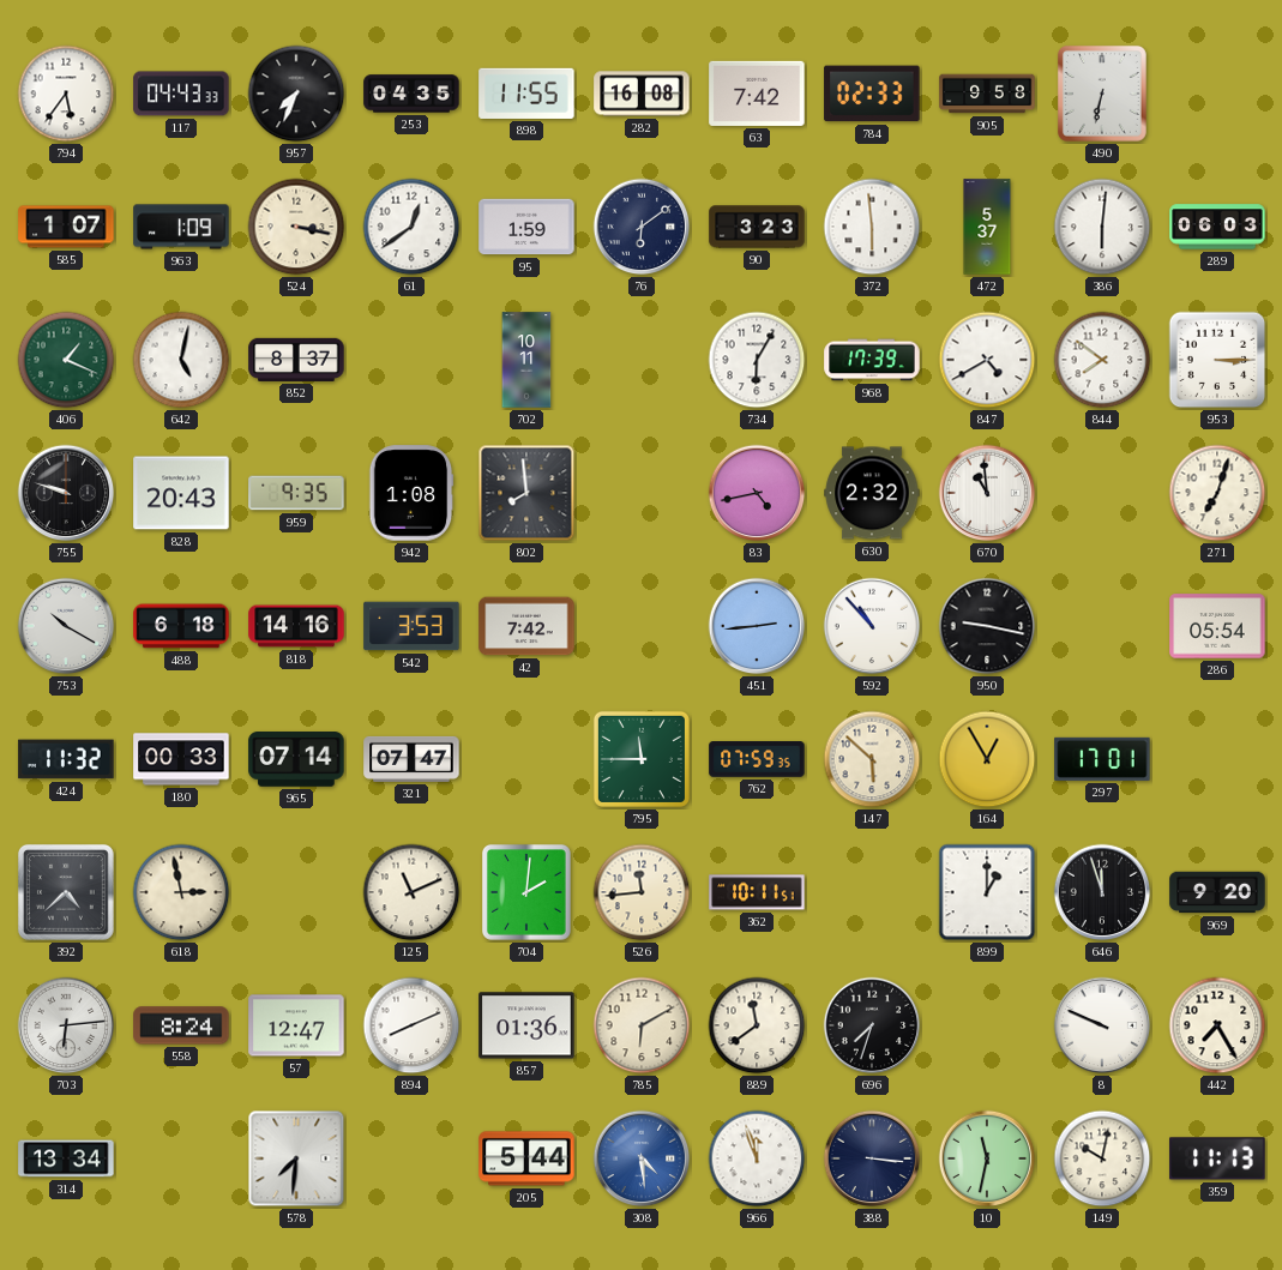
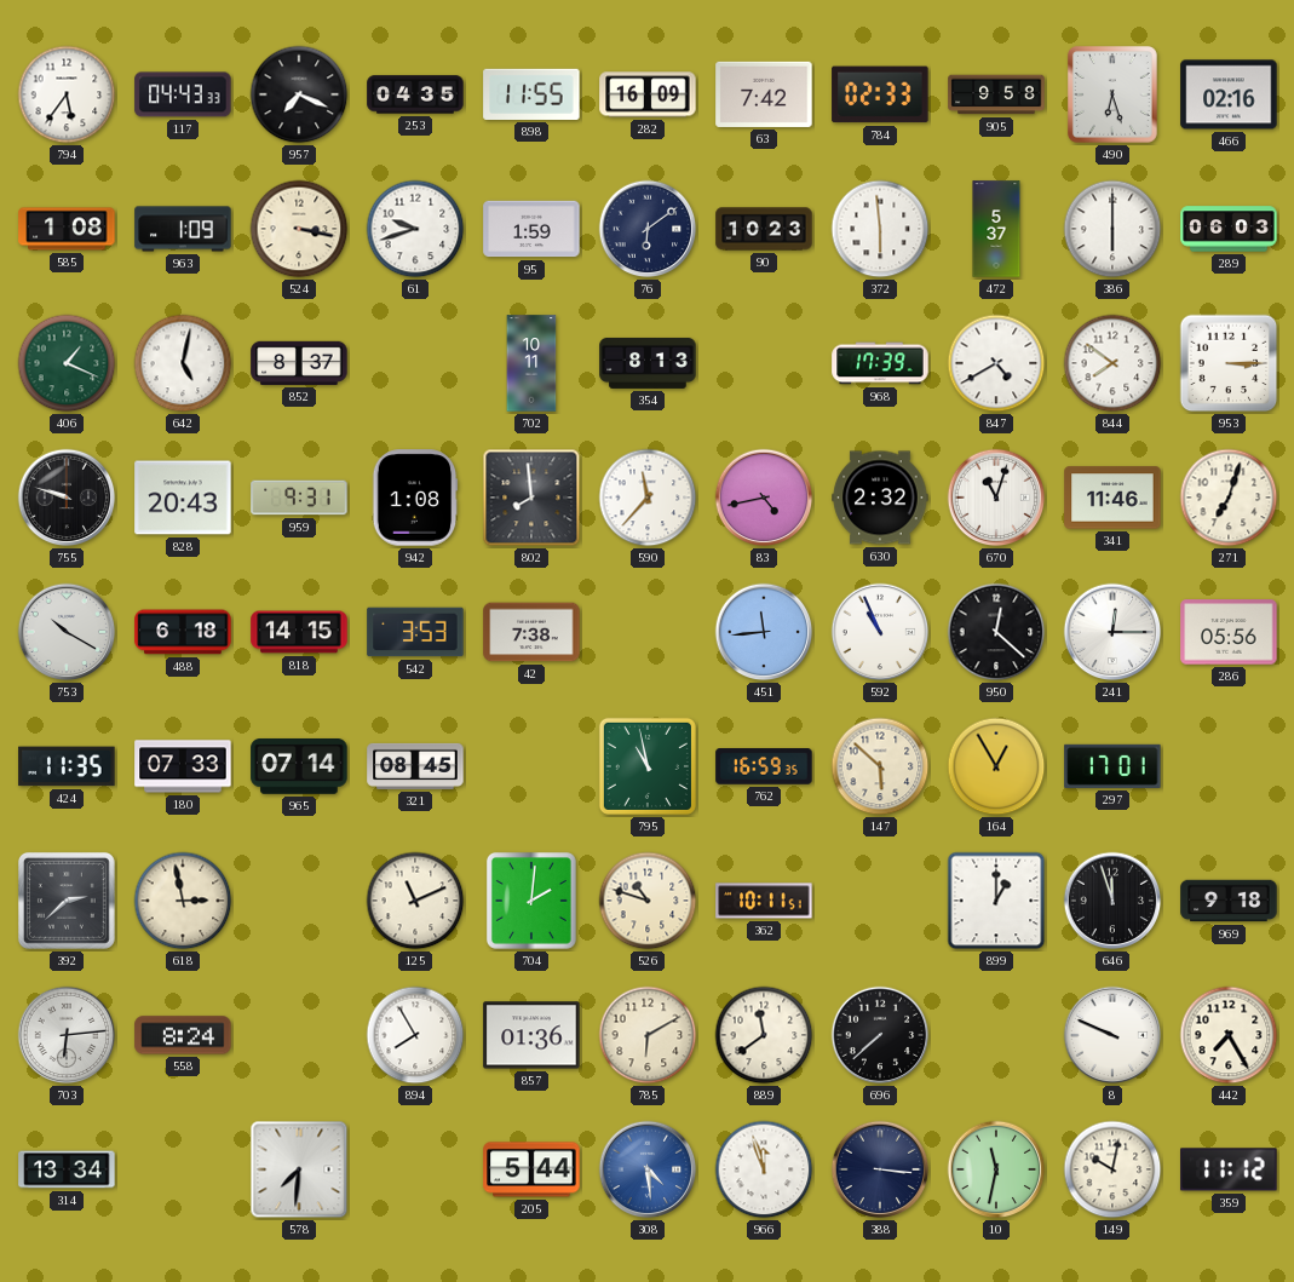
957: 7:34 -> 7:19 (299, 94)
282: 16:08 -> 16:09 (648, 94)
490: 6:32 -> 6:27 (1112, 94)
466: none -> 02:16 (1229, 94)
585: 1:07 -> 1:08 (67, 229)
61: 12:39 -> 9:42 (415, 229)
90: 3:23 -> 10:23 (764, 229)
386: 6:01 -> 6:00 (1112, 229)
354: none -> 8:13 (648, 363)
734: 6:05 -> none (757, 360)
959: 9:35 -> 9:31 (299, 498)
590: none -> 11:37 (648, 498)
670: 10:59 -> 11:03 (996, 498)
341: none -> 11:46 (1112, 498)
818: 14:16 -> 14:15 (299, 632)
42: 7:42 -> 7:38 (531, 632)
451: 2:44 -> 11:44 (764, 632)
592: 10:53 -> 10:56 (880, 632)
950: 9:17 -> 12:22 (996, 632)
241: none -> 12:15 (1112, 632)
286: 05:54 -> 05:56 (1229, 632)
424: 11:32 -> 11:35 (67, 766)
180: 00:33 -> 07:33 (183, 766)
321: 07:47 -> 08:45 (415, 766)
795: 11:45 -> 10:58 (648, 766)
762: 07:59 -> 16:59 (764, 766)
392: 4:38 -> 2:38 (67, 901)
526: 11:44 -> 10:48 (648, 901)
969: 9:20 -> 9:18 (1229, 901)
57: 12:47 -> none (296, 1025)
894: 8:11 -> 7:55 (415, 1035)
696: 7:33 -> 7:38 (880, 1035)
359: 11:13 -> 11:12 (1229, 1169)
